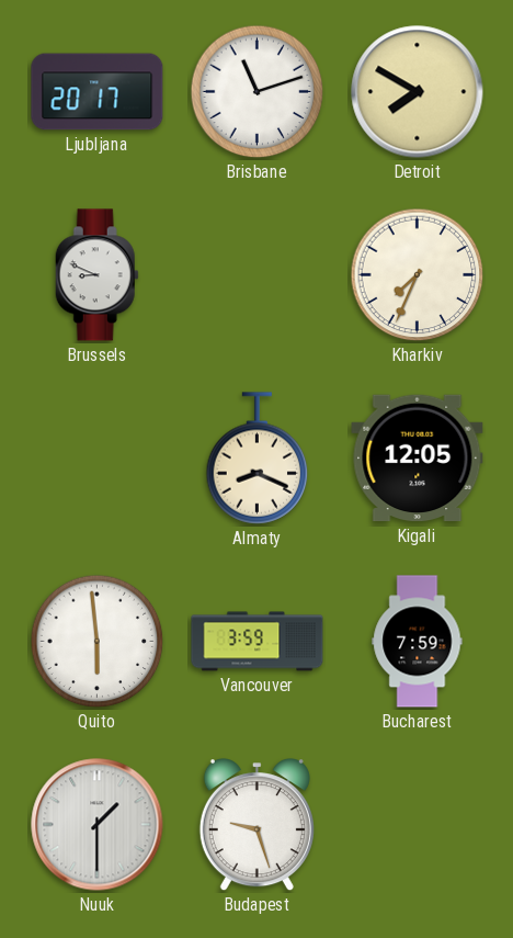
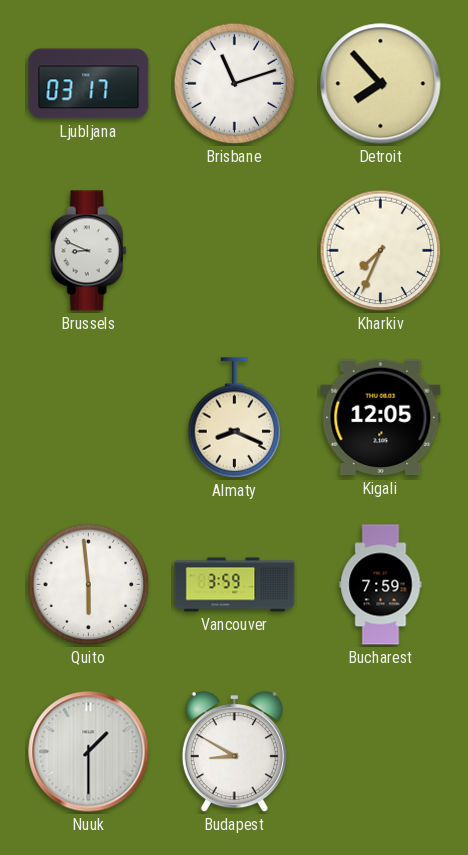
Ljubljana: 20:17 -> 03:17 (89, 84)
Detroit: 7:50 -> 7:53 (381, 84)
Budapest: 9:27 -> 8:50 (234, 752)
